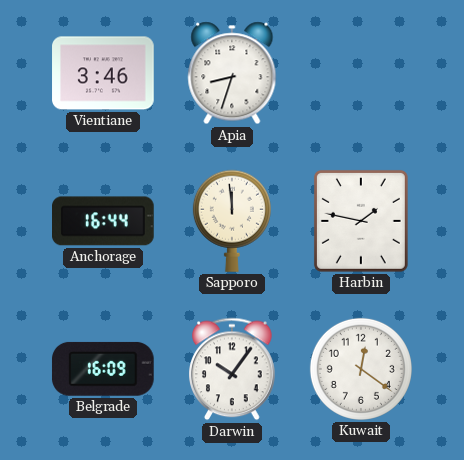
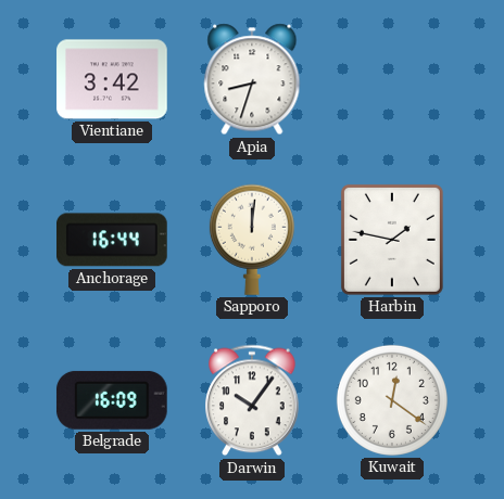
Vientiane: 3:46 -> 3:42 (112, 79)
Sapporo: 11:59 -> 12:01 (252, 240)
